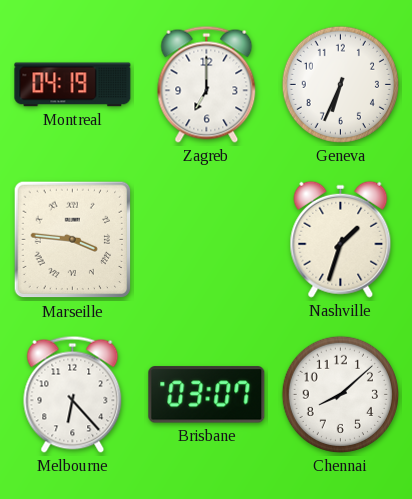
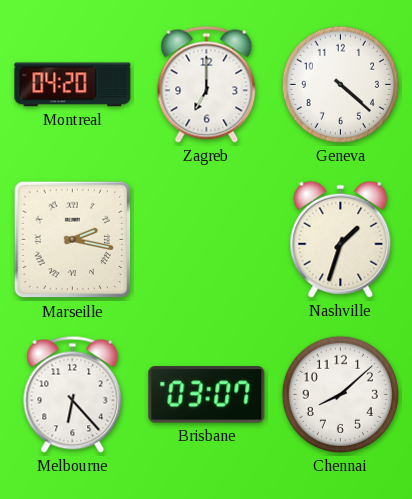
Montreal: 04:19 -> 04:20 (73, 85)
Geneva: 6:34 -> 4:22 (340, 84)
Marseille: 3:46 -> 2:17 (73, 240)
